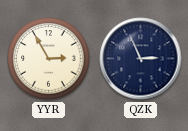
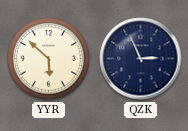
YYR: 2:55 -> 5:52 (49, 59)
